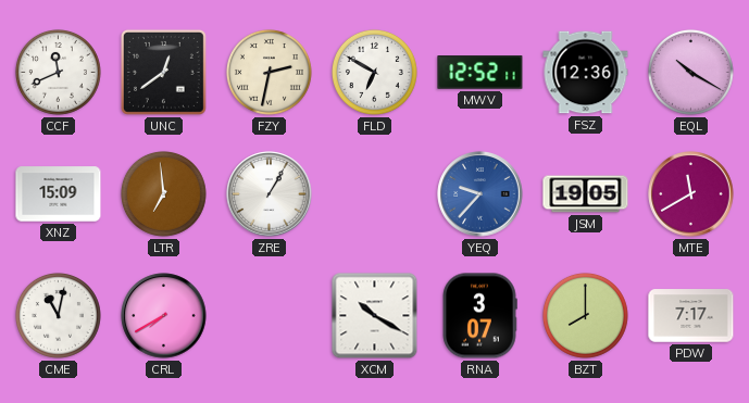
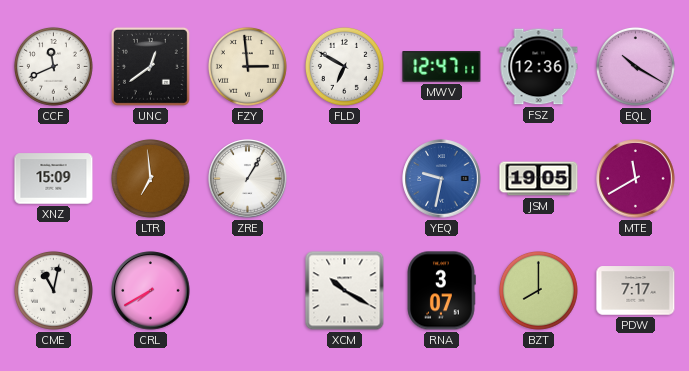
FZY: 2:32 -> 2:59 (247, 66)
MWV: 12:52 -> 12:47 (442, 67)
YEQ: 9:37 -> 9:32 (442, 179)
